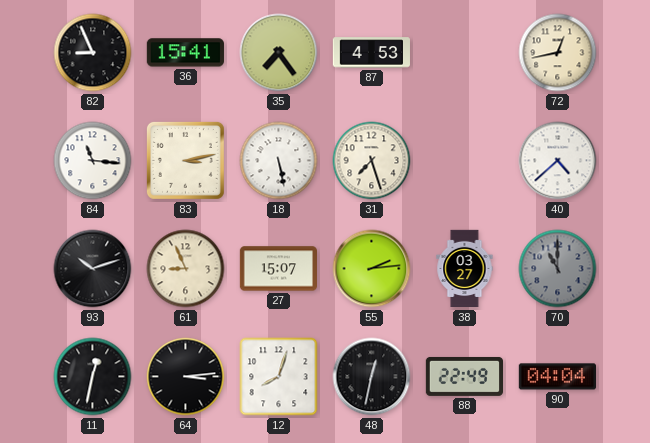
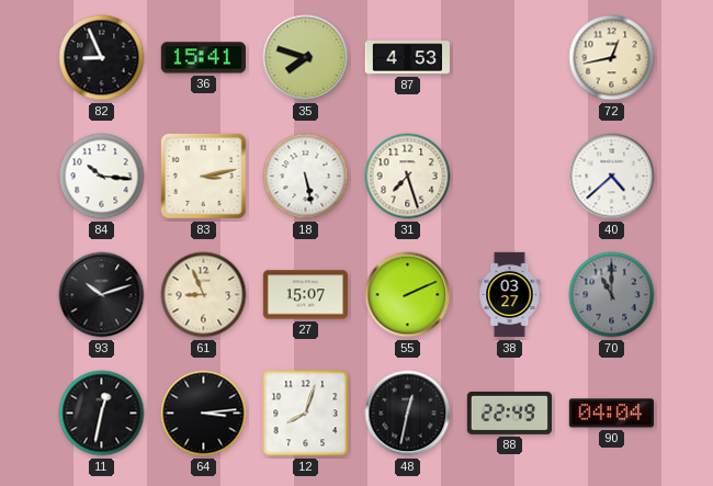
35: 7:24 -> 7:48 (306, 58)
84: 11:16 -> 10:16 (102, 177)
55: 2:14 -> 2:11 (408, 295)
